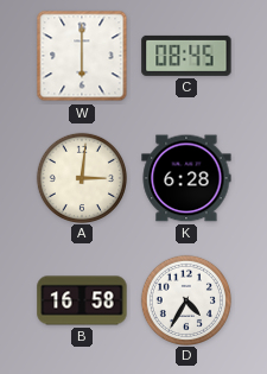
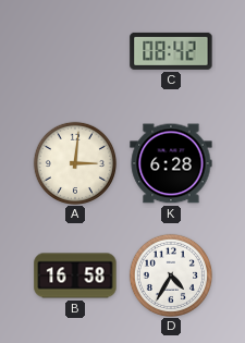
W: 6:00 -> none (82, 56)
C: 08:45 -> 08:42 (171, 51)
